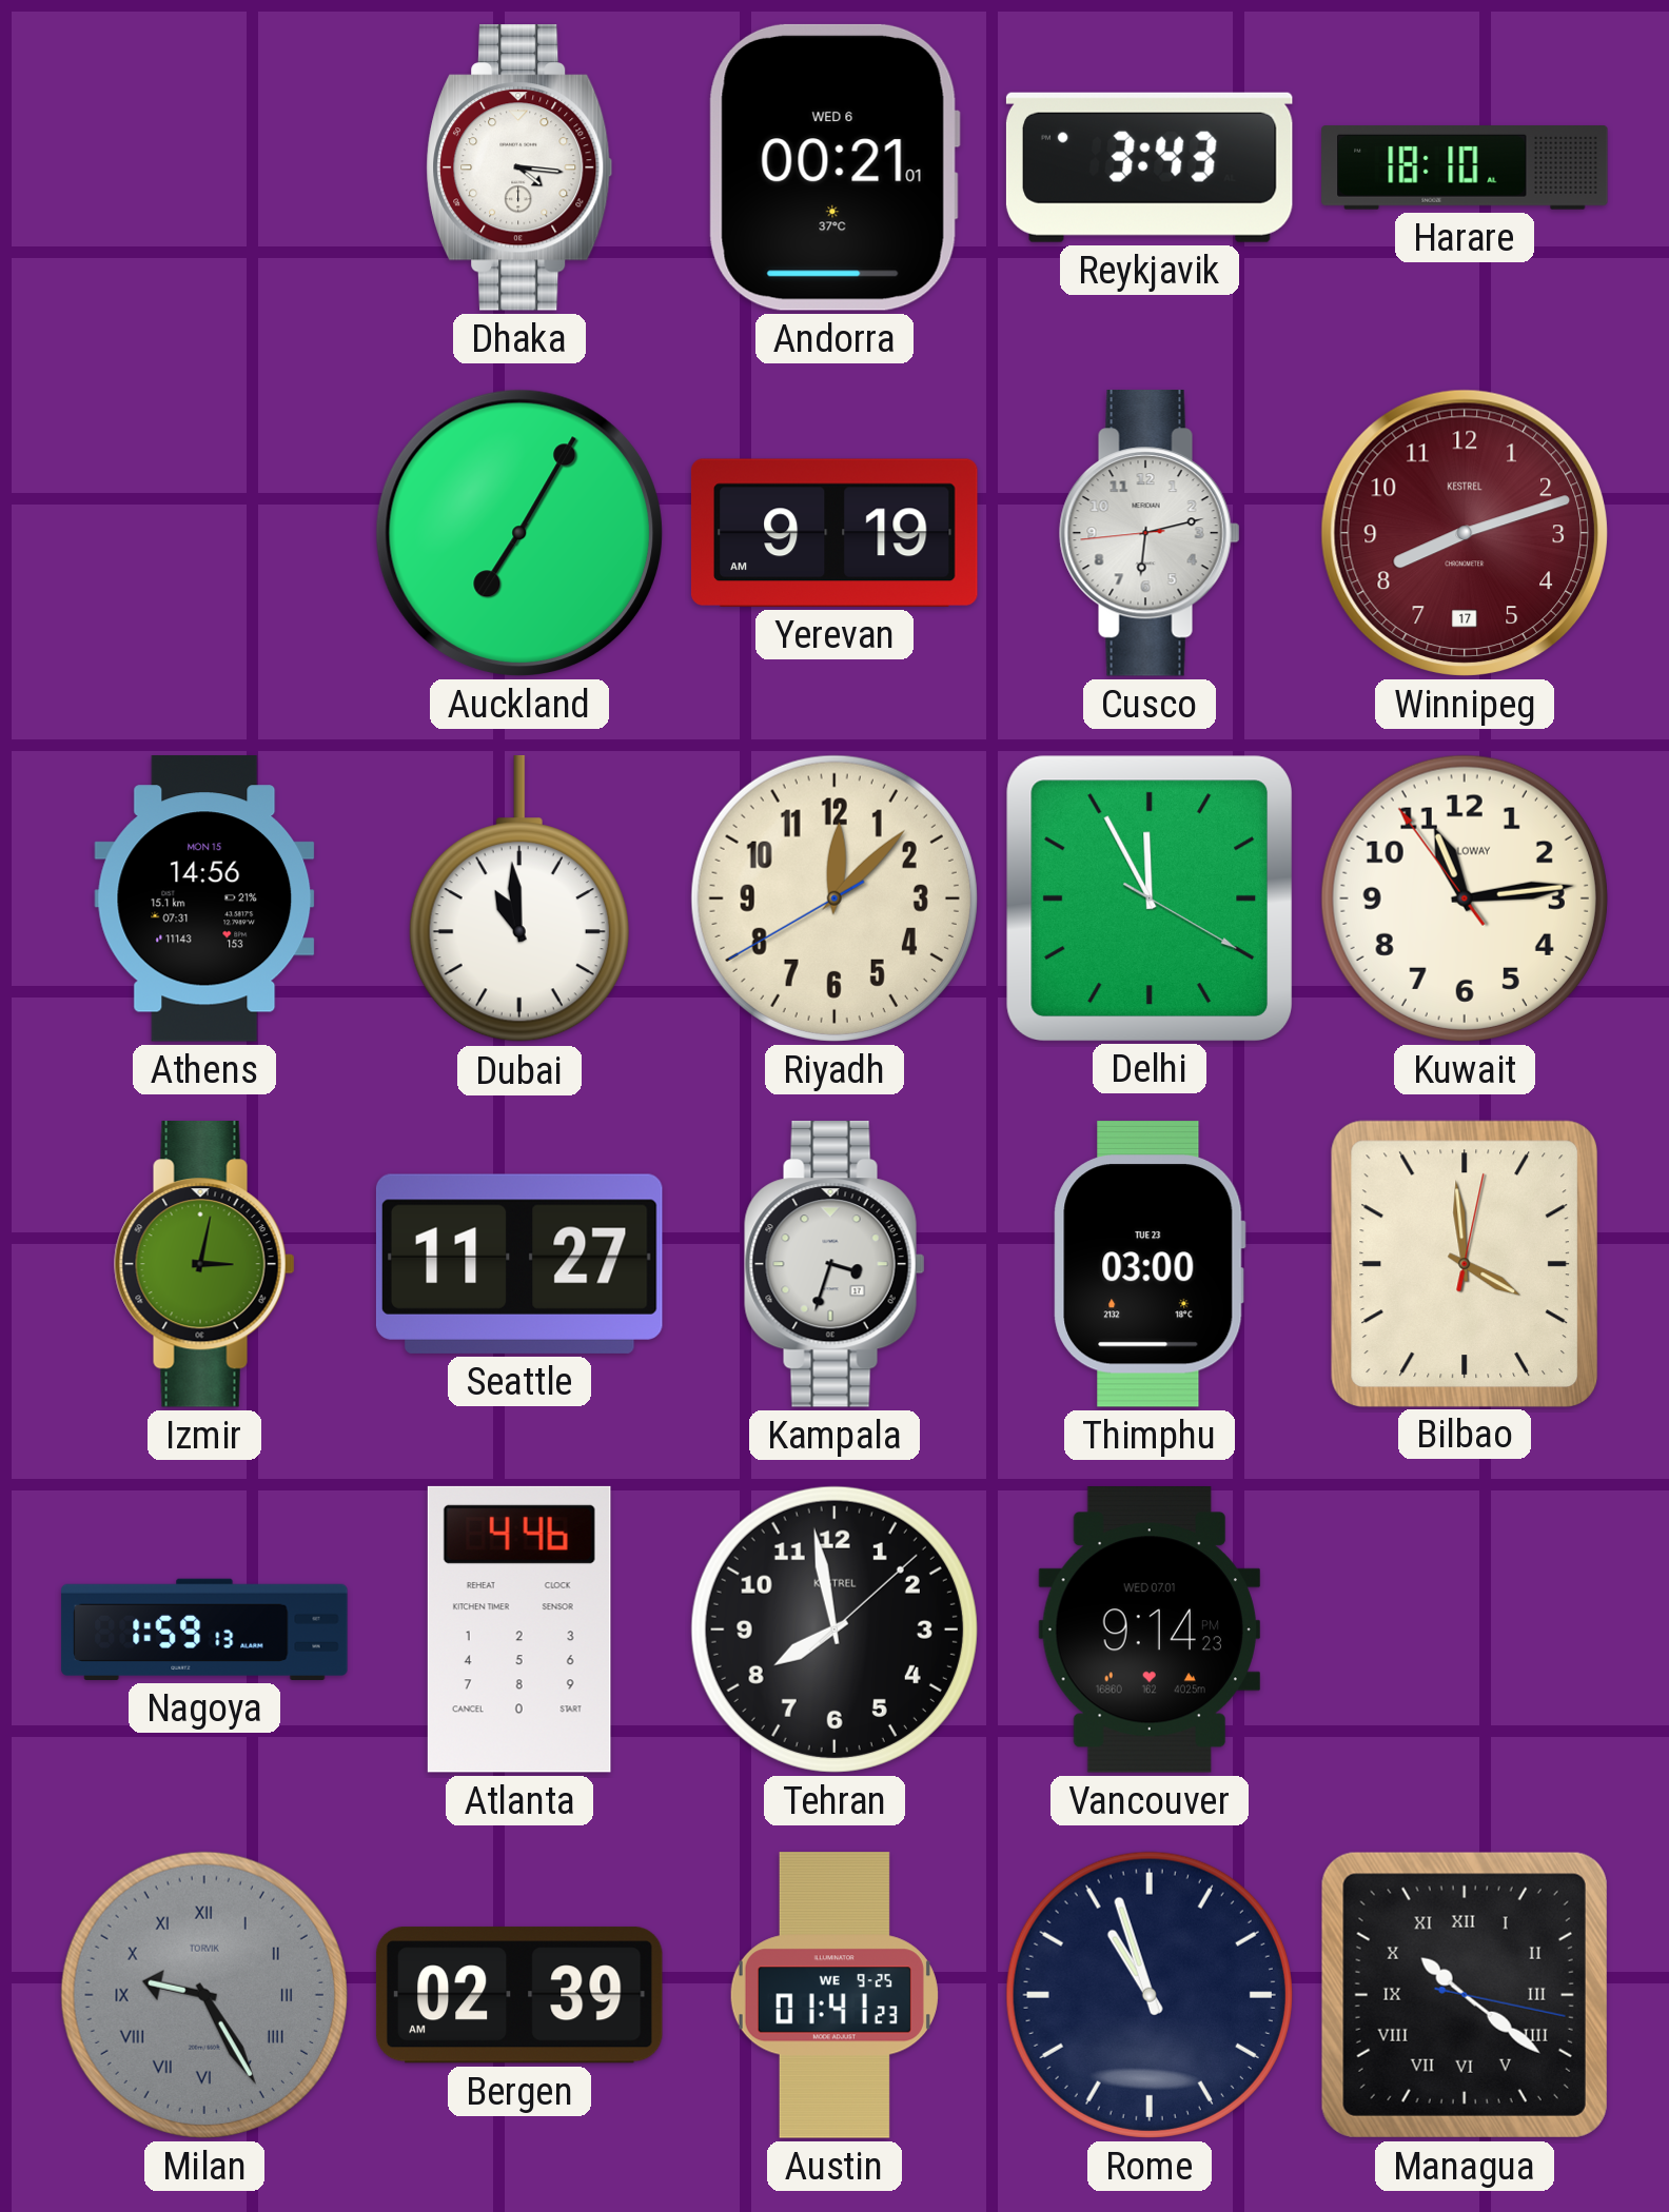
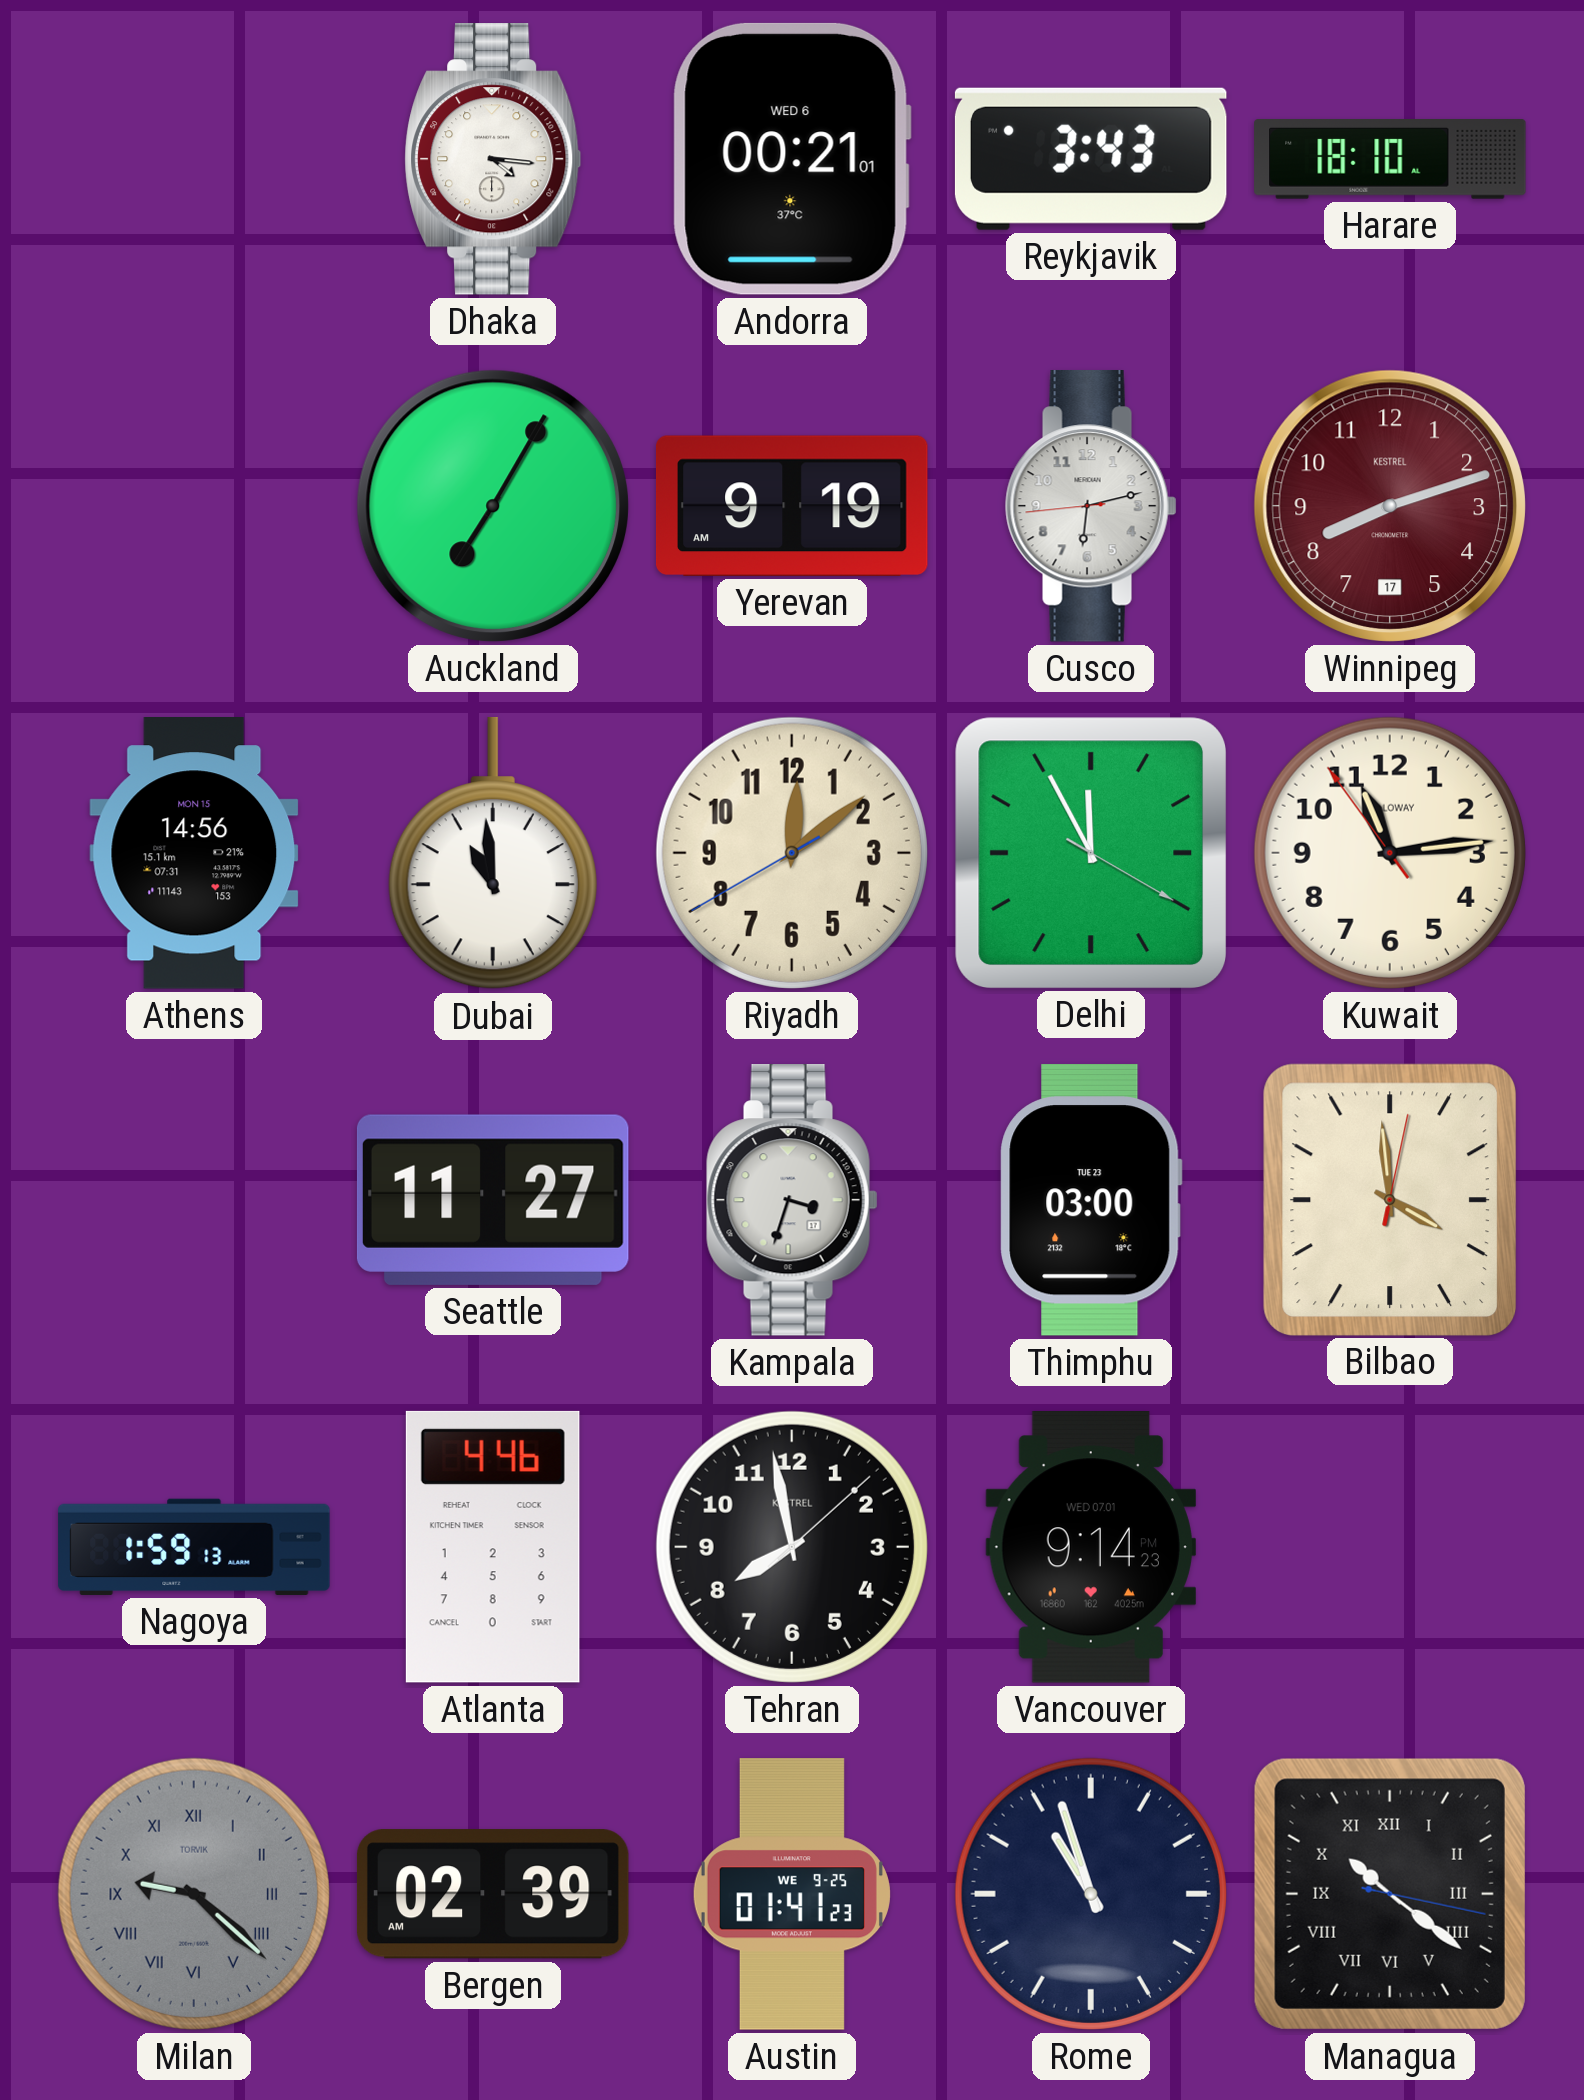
Riyadh: 12:07 -> 12:08 (792, 853)
Izmir: 3:02 -> none (204, 1264)
Milan: 9:25 -> 9:22 (194, 1894)
